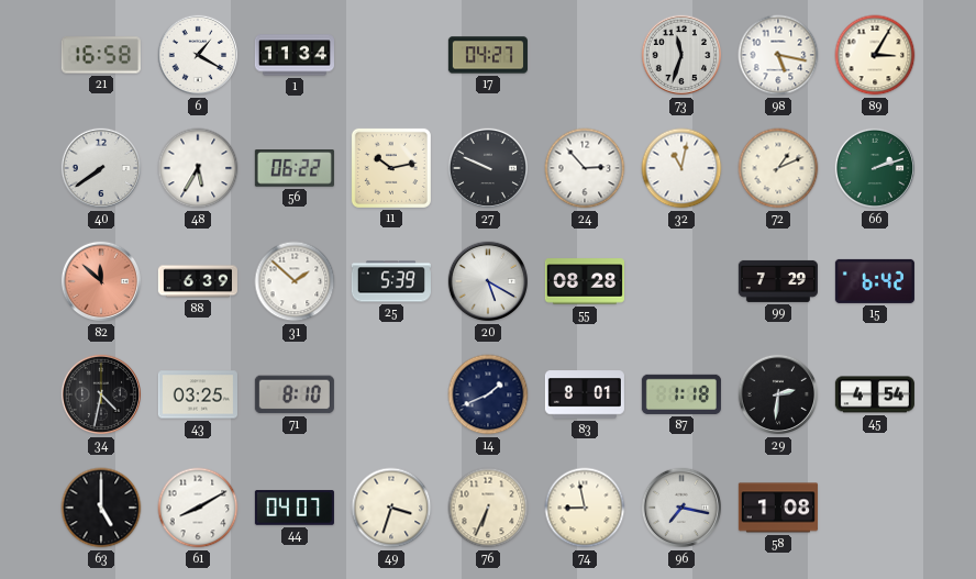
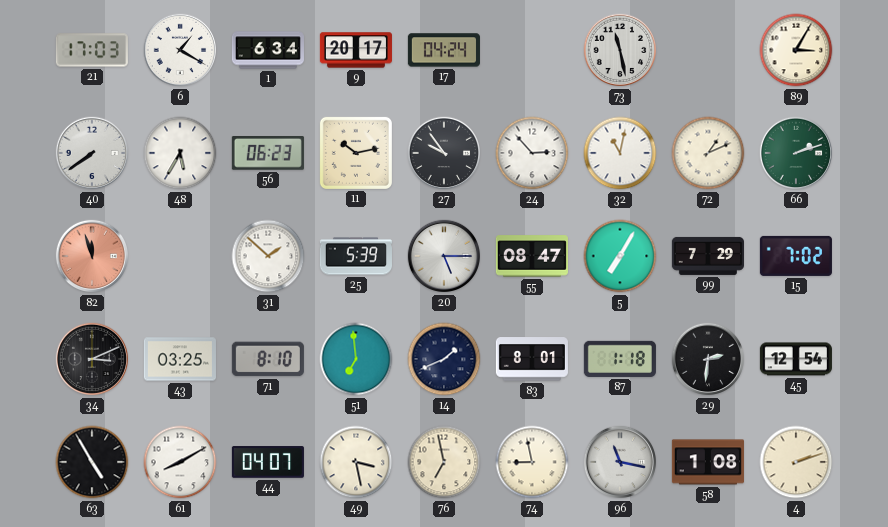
21: 16:58 -> 17:03 (92, 50)
1: 11:34 -> 6:34 (268, 50)
9: none -> 20:17 (356, 50)
17: 04:27 -> 04:24 (444, 50)
73: 11:33 -> 11:28 (620, 50)
98: 5:17 -> none (778, 55)
56: 06:22 -> 06:23 (268, 154)
27: 9:49 -> 9:54 (444, 153)
82: 11:52 -> 11:57 (92, 256)
88: 6:39 -> none (198, 281)
20: 5:20 -> 5:15 (444, 256)
55: 08:28 -> 08:47 (532, 256)
5: none -> 7:05 (620, 256)
15: 6:42 -> 7:02 (796, 256)
34: 4:32 -> 3:11 (92, 359)
51: none -> 6:59 (356, 359)
45: 4:54 -> 12:54 (796, 359)
63: 5:00 -> 4:55 (92, 462)
49: 3:33 -> 3:28 (356, 462)
76: 6:34 -> 6:58 (444, 462)
96: 7:17 -> 11:17 (620, 462)
4: none -> 2:12 (796, 462)
